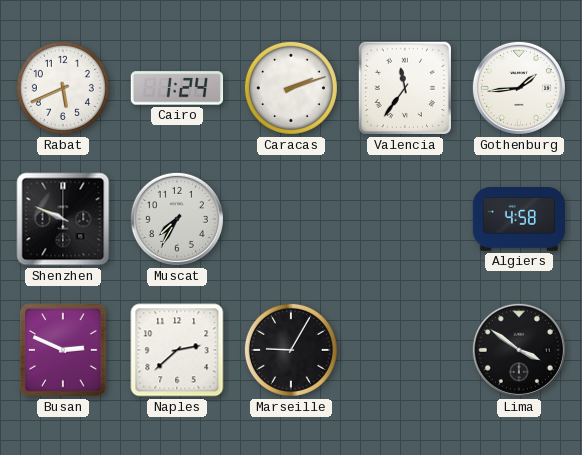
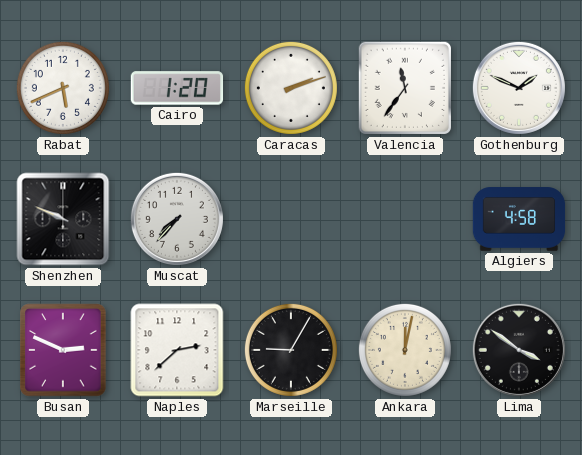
Cairo: 1:24 -> 1:20 (177, 88)
Gothenburg: 1:44 -> 1:49 (519, 88)
Muscat: 7:35 -> 7:37 (177, 219)
Ankara: none -> 12:02 (405, 350)
